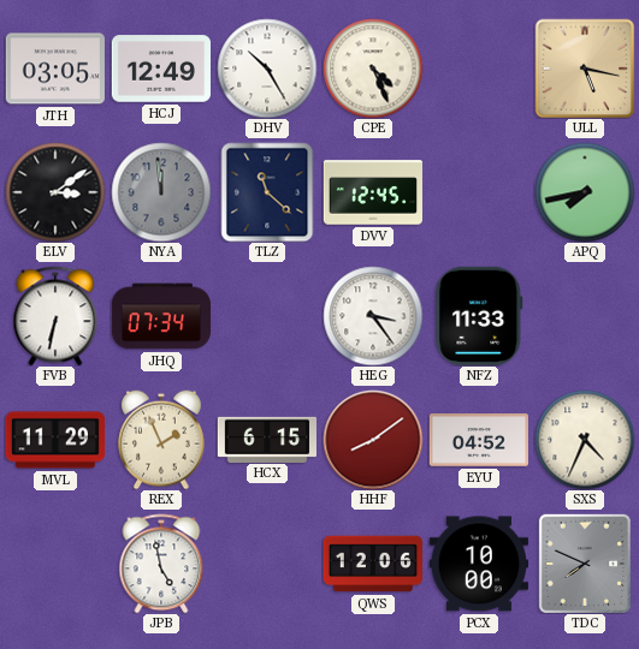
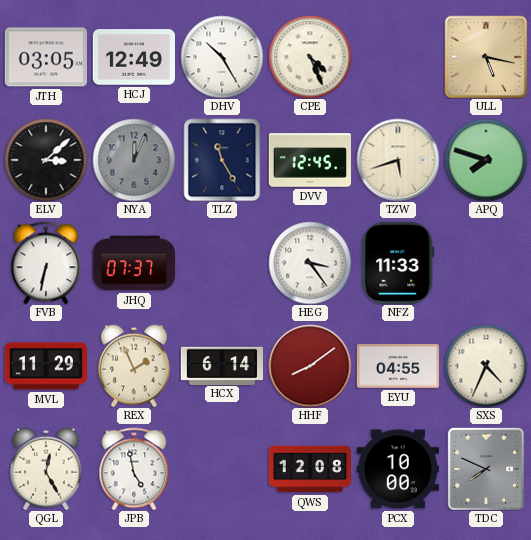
ELV: 3:09 -> 3:08 (46, 160)
NYA: 11:59 -> 12:04 (134, 160)
TLZ: 11:22 -> 11:25 (222, 160)
TZW: none -> 5:42 (398, 160)
APQ: 7:43 -> 7:48 (486, 160)
JHQ: 07:34 -> 07:37 (133, 263)
HCX: 6:15 -> 6:14 (221, 365)
EYU: 04:52 -> 04:55 (397, 366)
QGL: none -> 12:25 (46, 469)
QWS: 12:06 -> 12:08 (309, 469)
